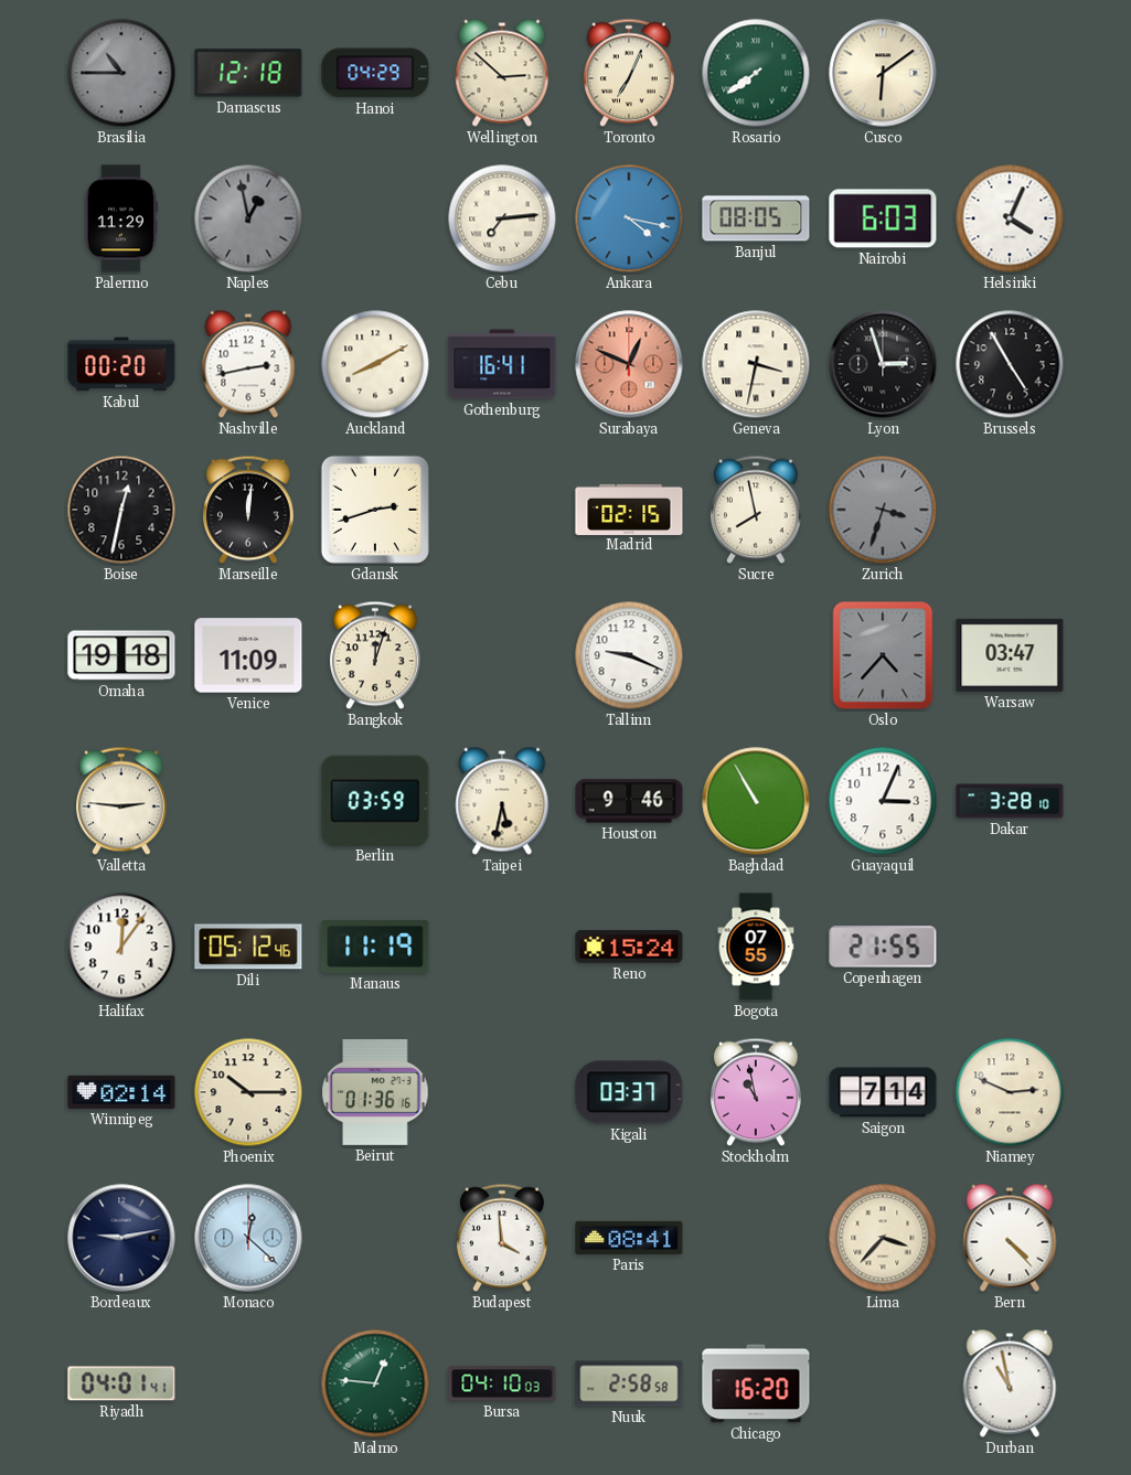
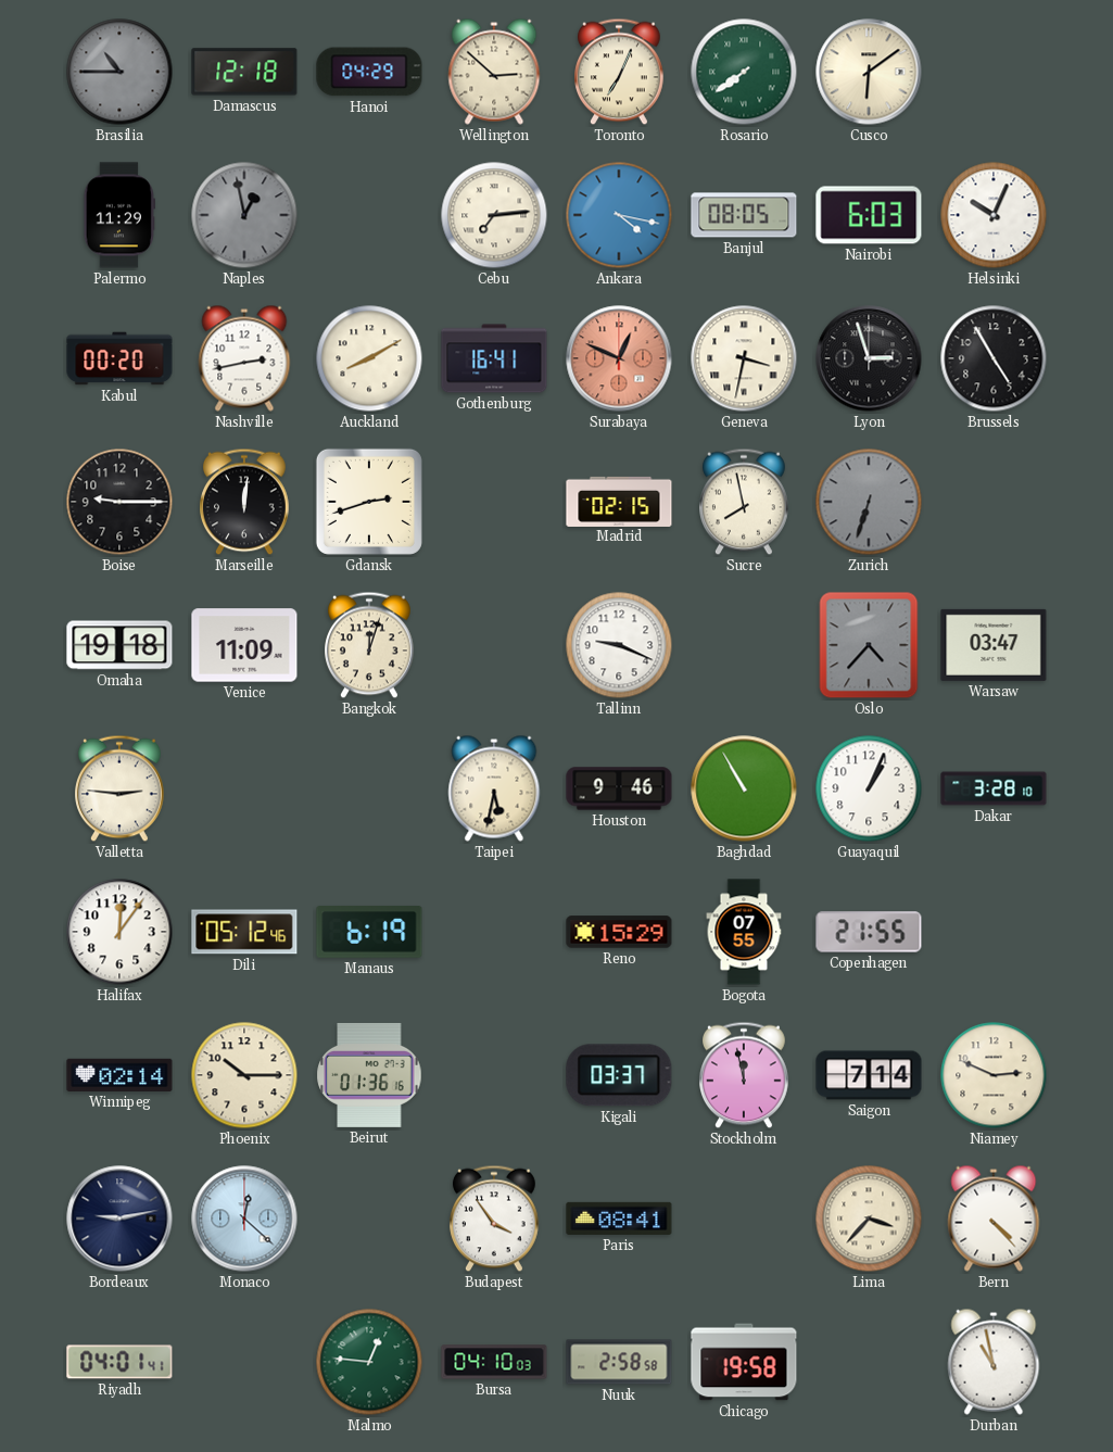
Helsinki: 4:04 -> 10:04 (994, 215)
Boise: 12:32 -> 9:15 (119, 502)
Zurich: 3:33 -> 6:33 (869, 502)
Berlin: 03:59 -> none (375, 800)
Guayaquil: 3:04 -> 1:04 (869, 788)
Manaus: 11:19 -> 6:19 (369, 932)
Reno: 15:24 -> 15:29 (619, 932)
Stockholm: 10:58 -> 11:58 (745, 1075)
Budapest: 3:59 -> 3:54 (495, 1219)
Chicago: 16:20 -> 19:58 (744, 1362)
